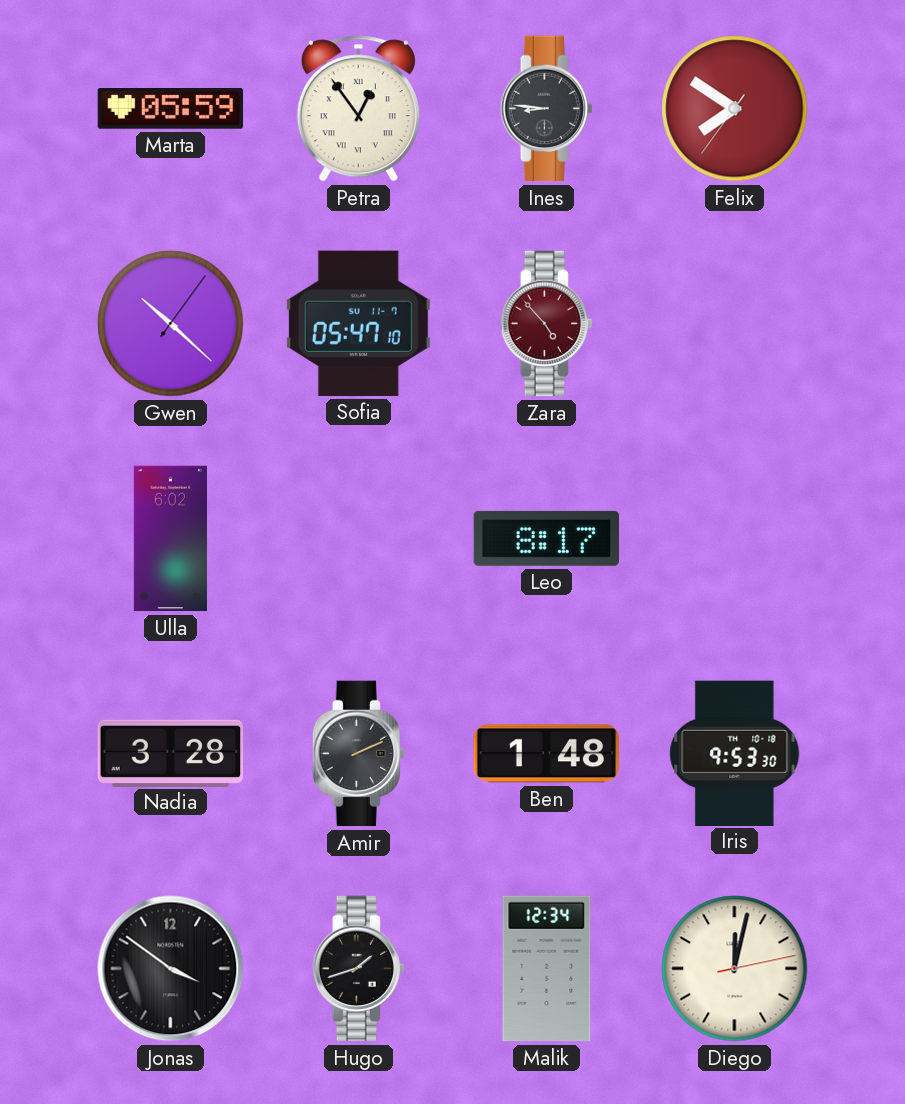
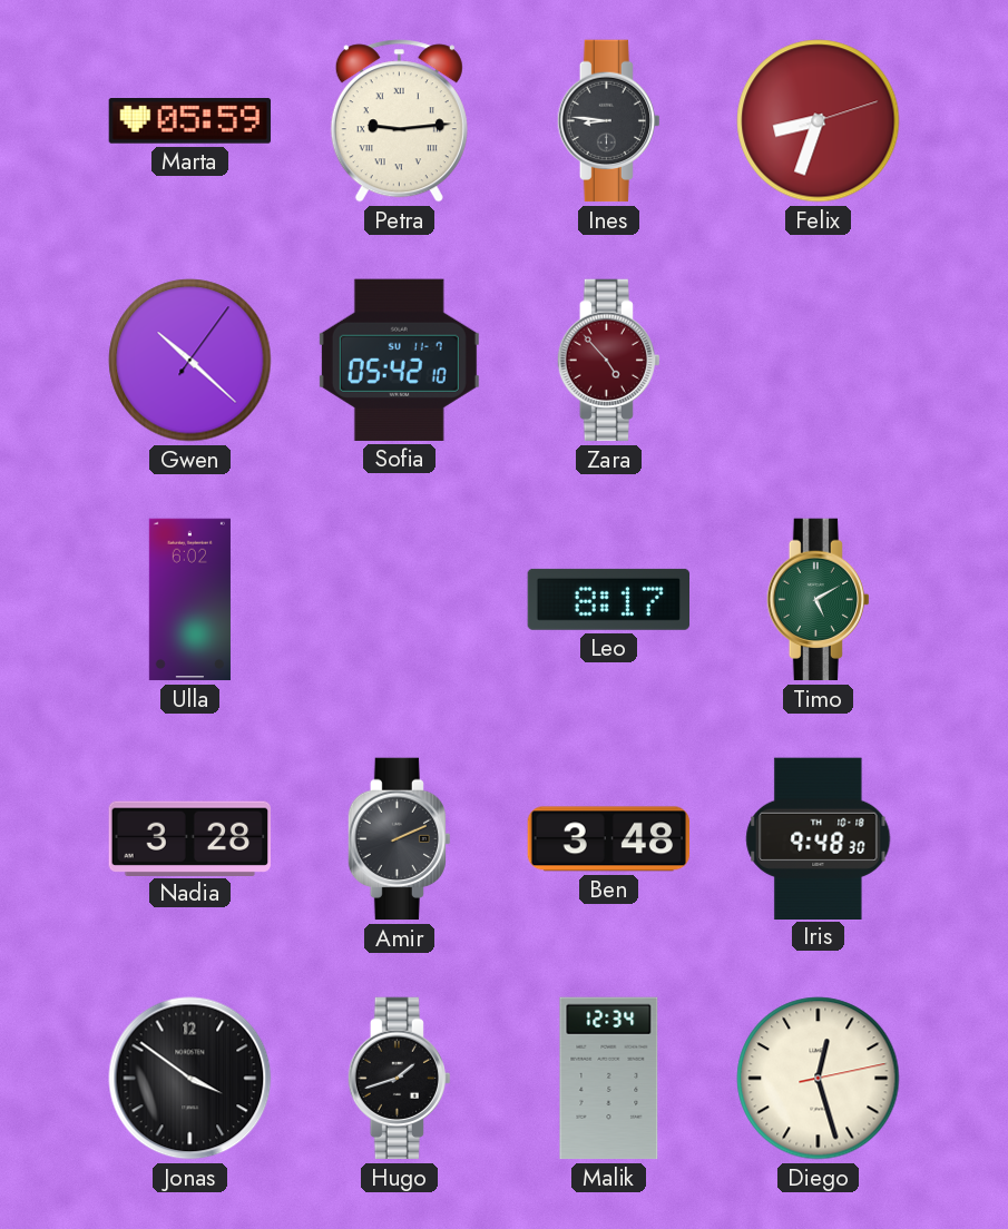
Petra: 12:54 -> 9:14 (399, 121)
Felix: 7:50 -> 8:33 (819, 121)
Sofia: 05:47 -> 05:42 (399, 360)
Timo: none -> 5:10 (818, 600)
Ben: 1:48 -> 3:48 (609, 839)
Iris: 9:53 -> 9:48 (819, 838)
Diego: 12:02 -> 12:27 (819, 1079)
